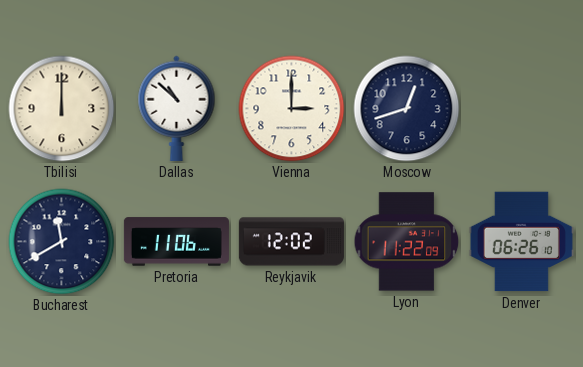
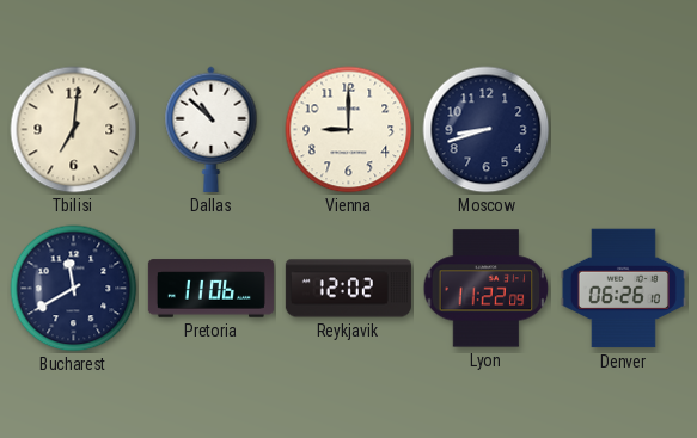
Tbilisi: 12:00 -> 7:01 (74, 130)
Vienna: 3:00 -> 9:00 (349, 130)
Moscow: 12:42 -> 8:42 (487, 130)
